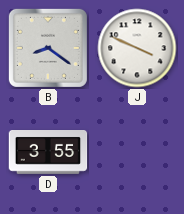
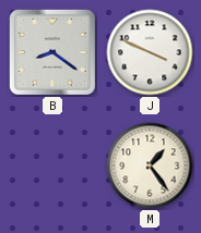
D: 3:55 -> none (48, 153)
M: none -> 1:24 (150, 165)
